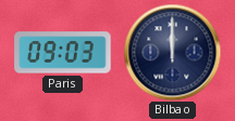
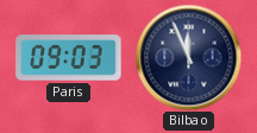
Bilbao: 12:00 -> 11:56 (188, 57)
